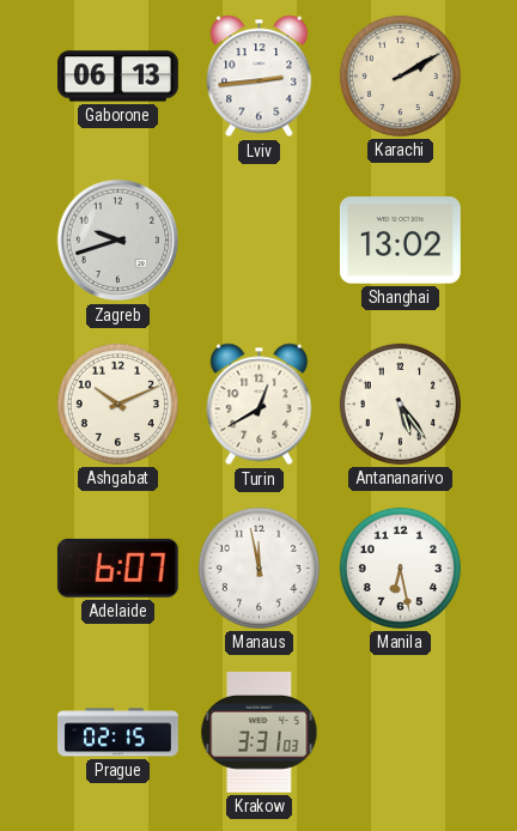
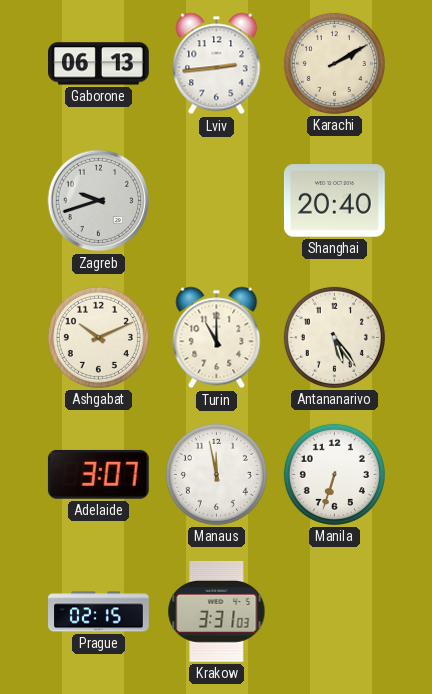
Shanghai: 13:02 -> 20:40 (335, 201)
Turin: 12:40 -> 11:00 (217, 338)
Adelaide: 6:07 -> 3:07 (98, 474)
Manila: 6:28 -> 6:33 (334, 474)
